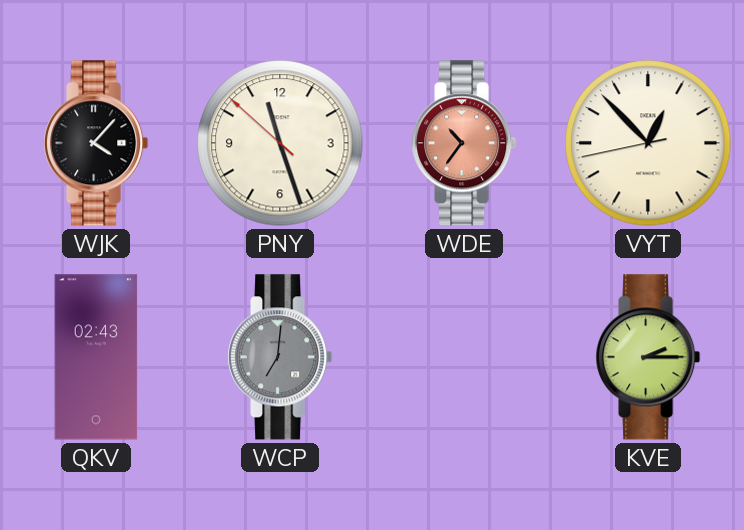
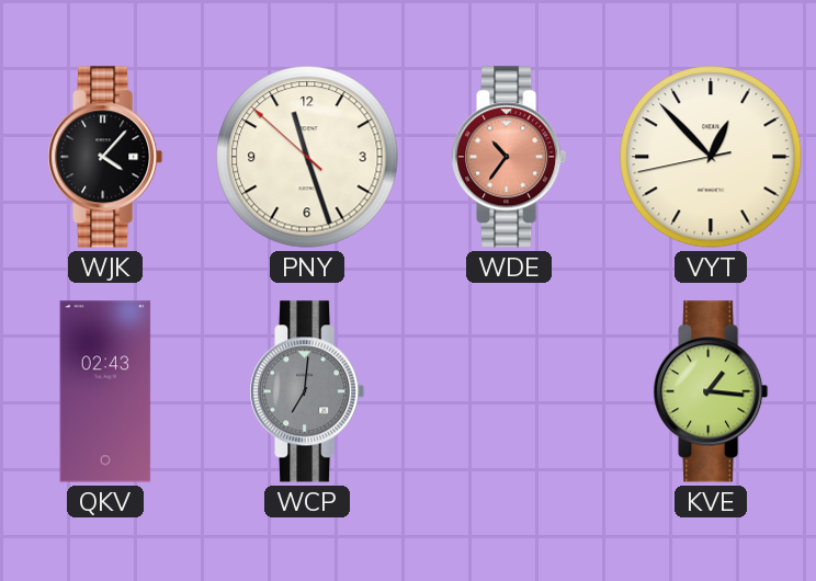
KVE: 2:15 -> 1:16 (711, 391)
